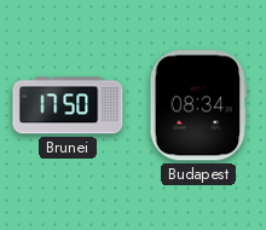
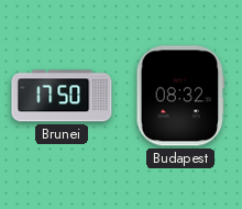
Budapest: 08:34 -> 08:32 (180, 96)
